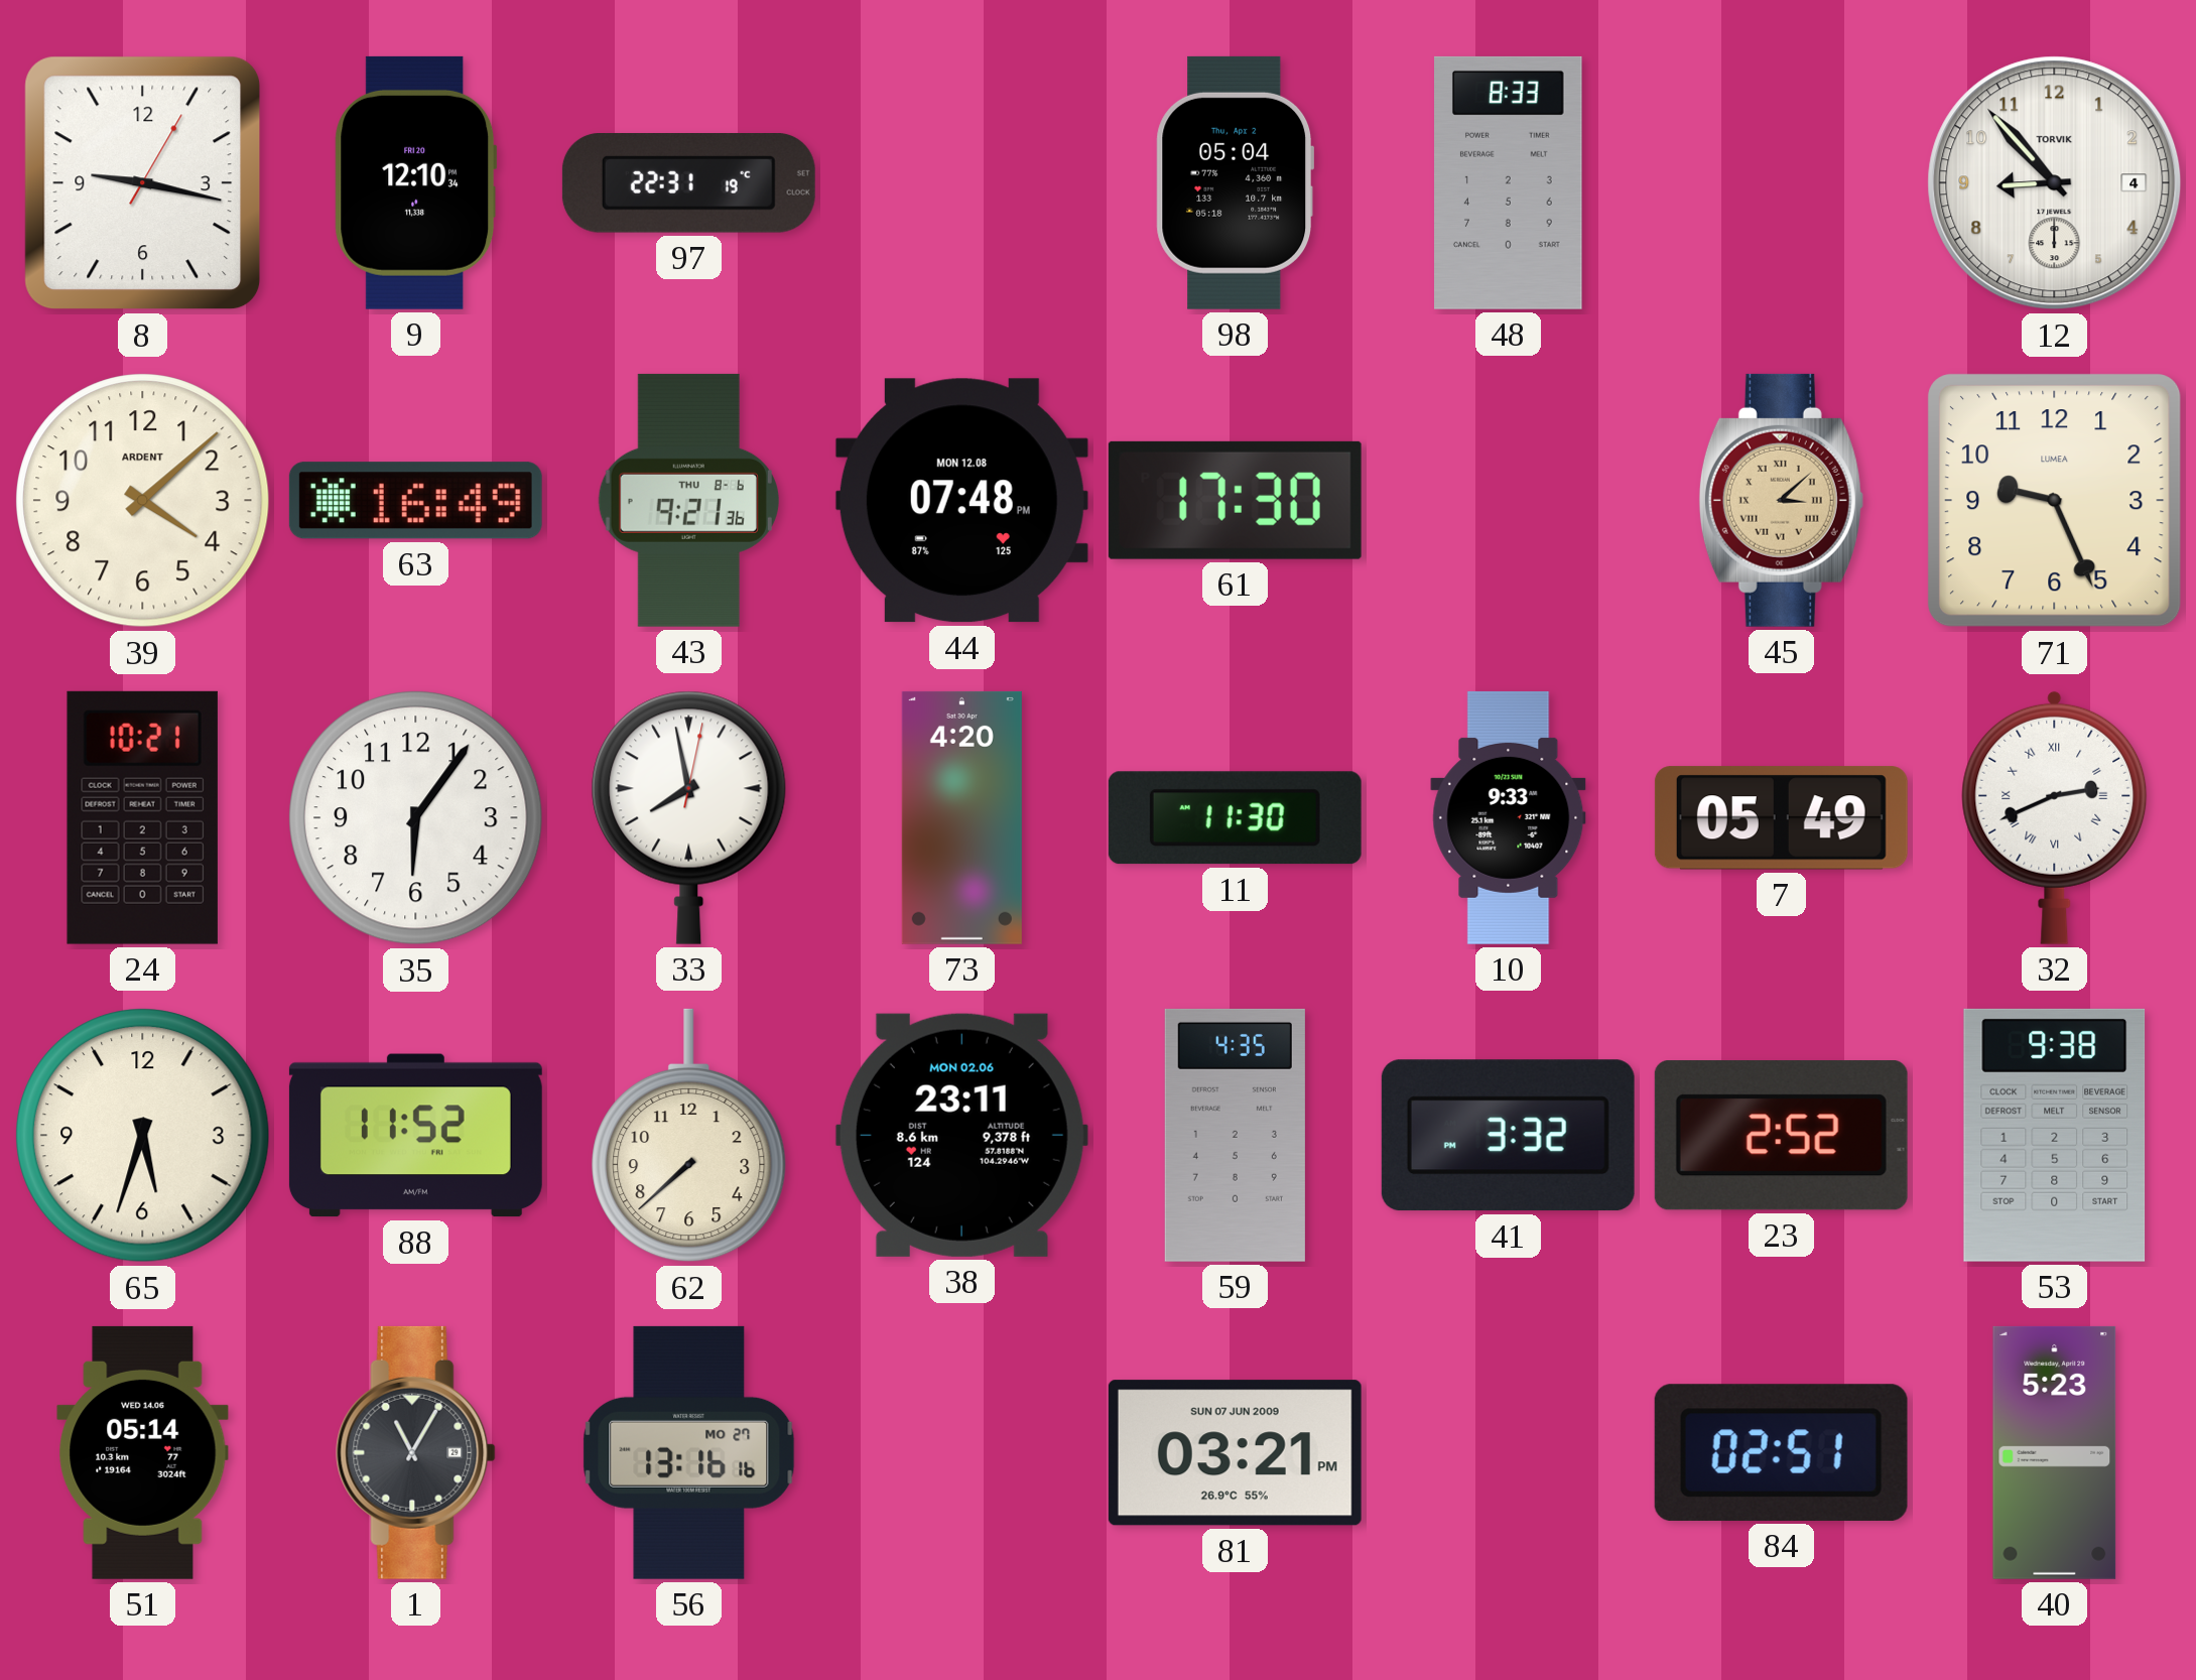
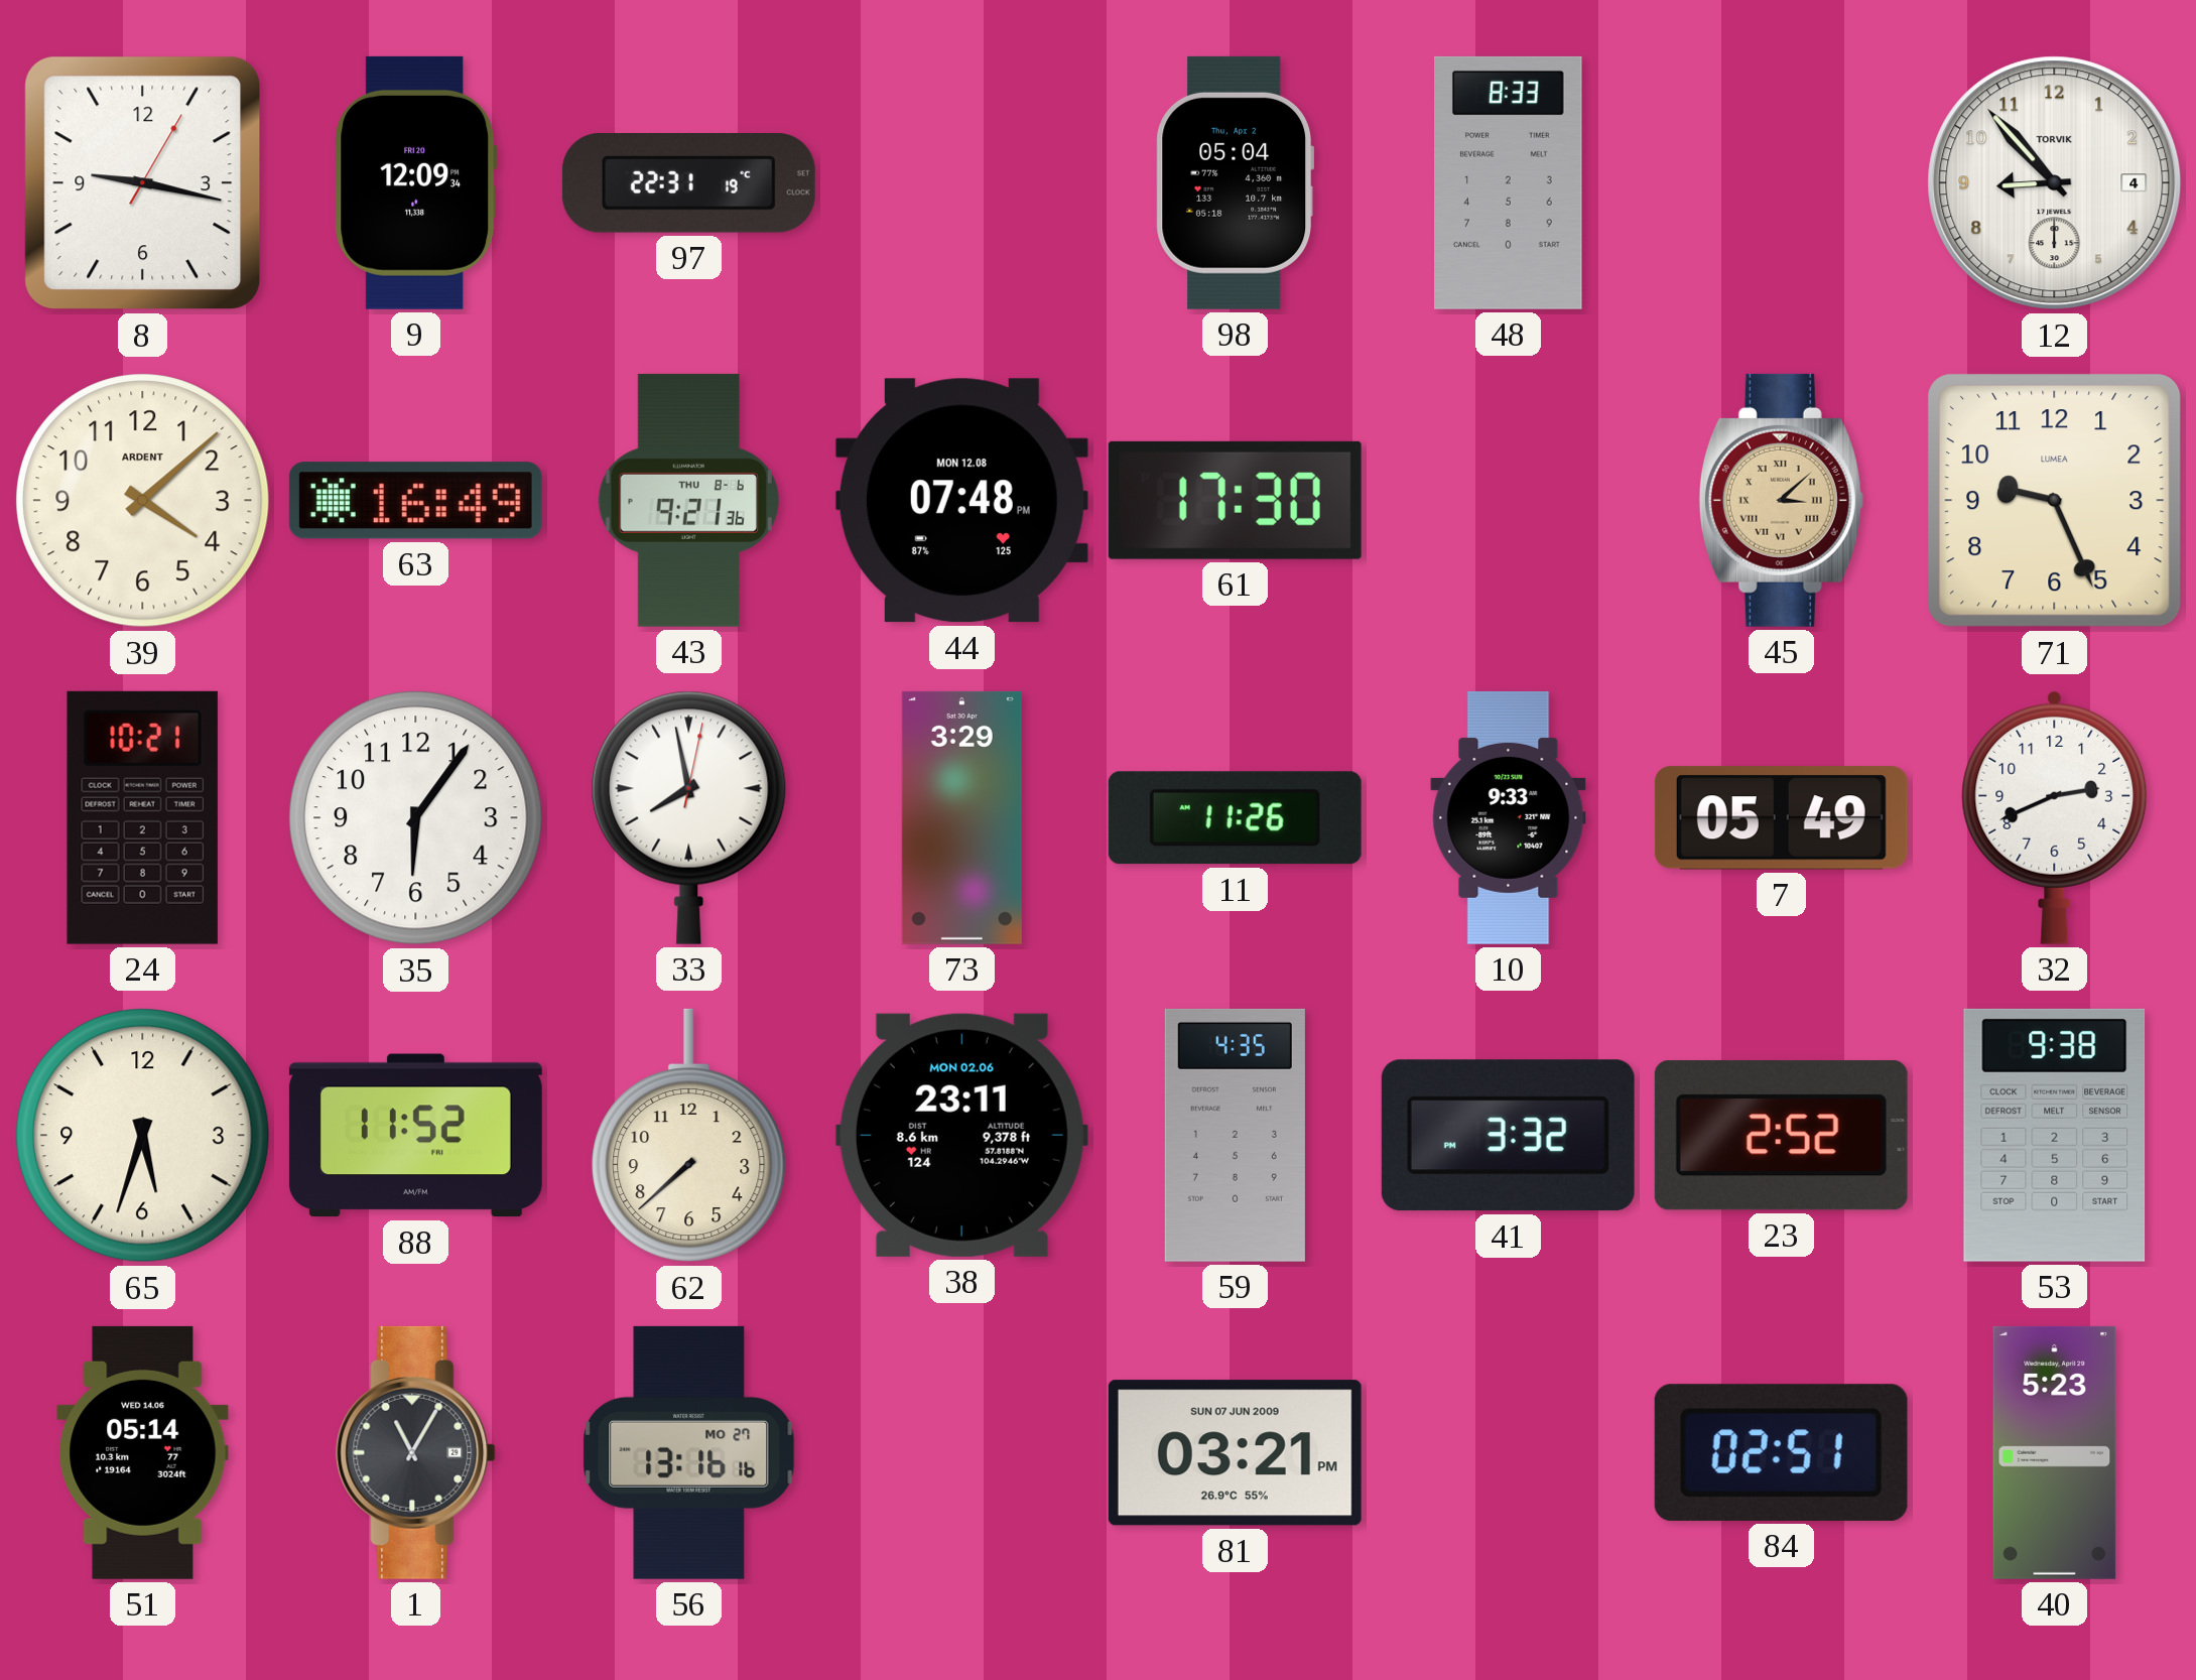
9: 12:10 -> 12:09 (416, 182)
73: 4:20 -> 3:29 (961, 817)
11: 11:30 -> 11:26 (1235, 818)
32 numerals: Roman -> Arabic (2055, 817)
